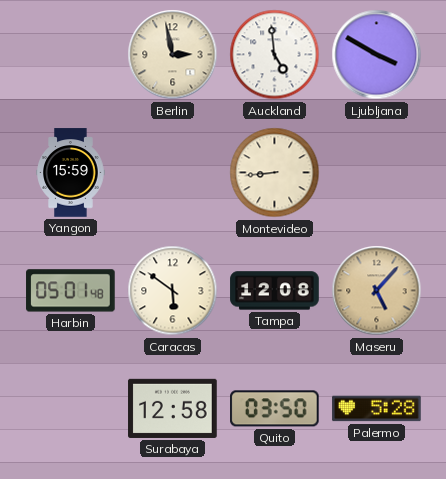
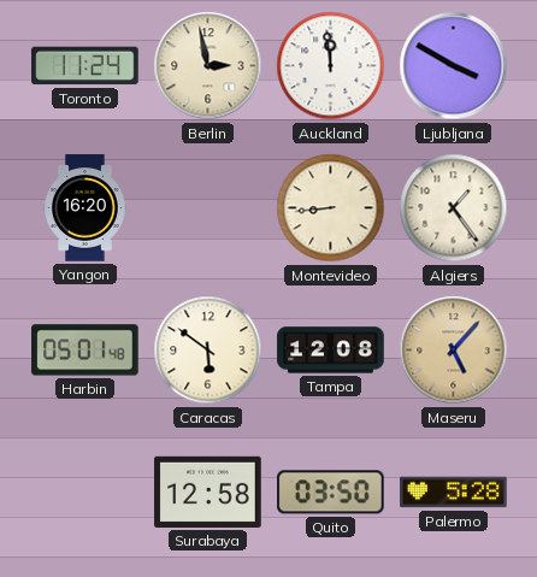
Toronto: none -> 11:24 (85, 66)
Auckland: 4:59 -> 11:59 (331, 66)
Yangon: 15:59 -> 16:20 (85, 208)
Algiers: none -> 1:24 (454, 208)
